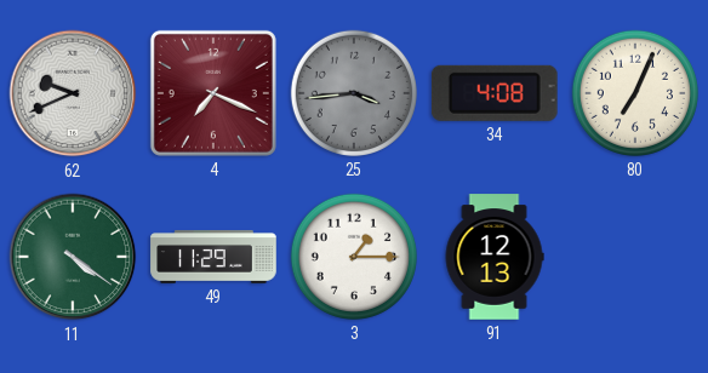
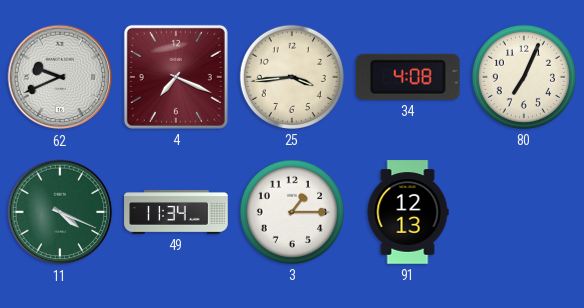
25 dial: grey -> cream (292, 77)
11: 4:21 -> 4:19 (60, 212)
49: 11:29 -> 11:34 (176, 212)
